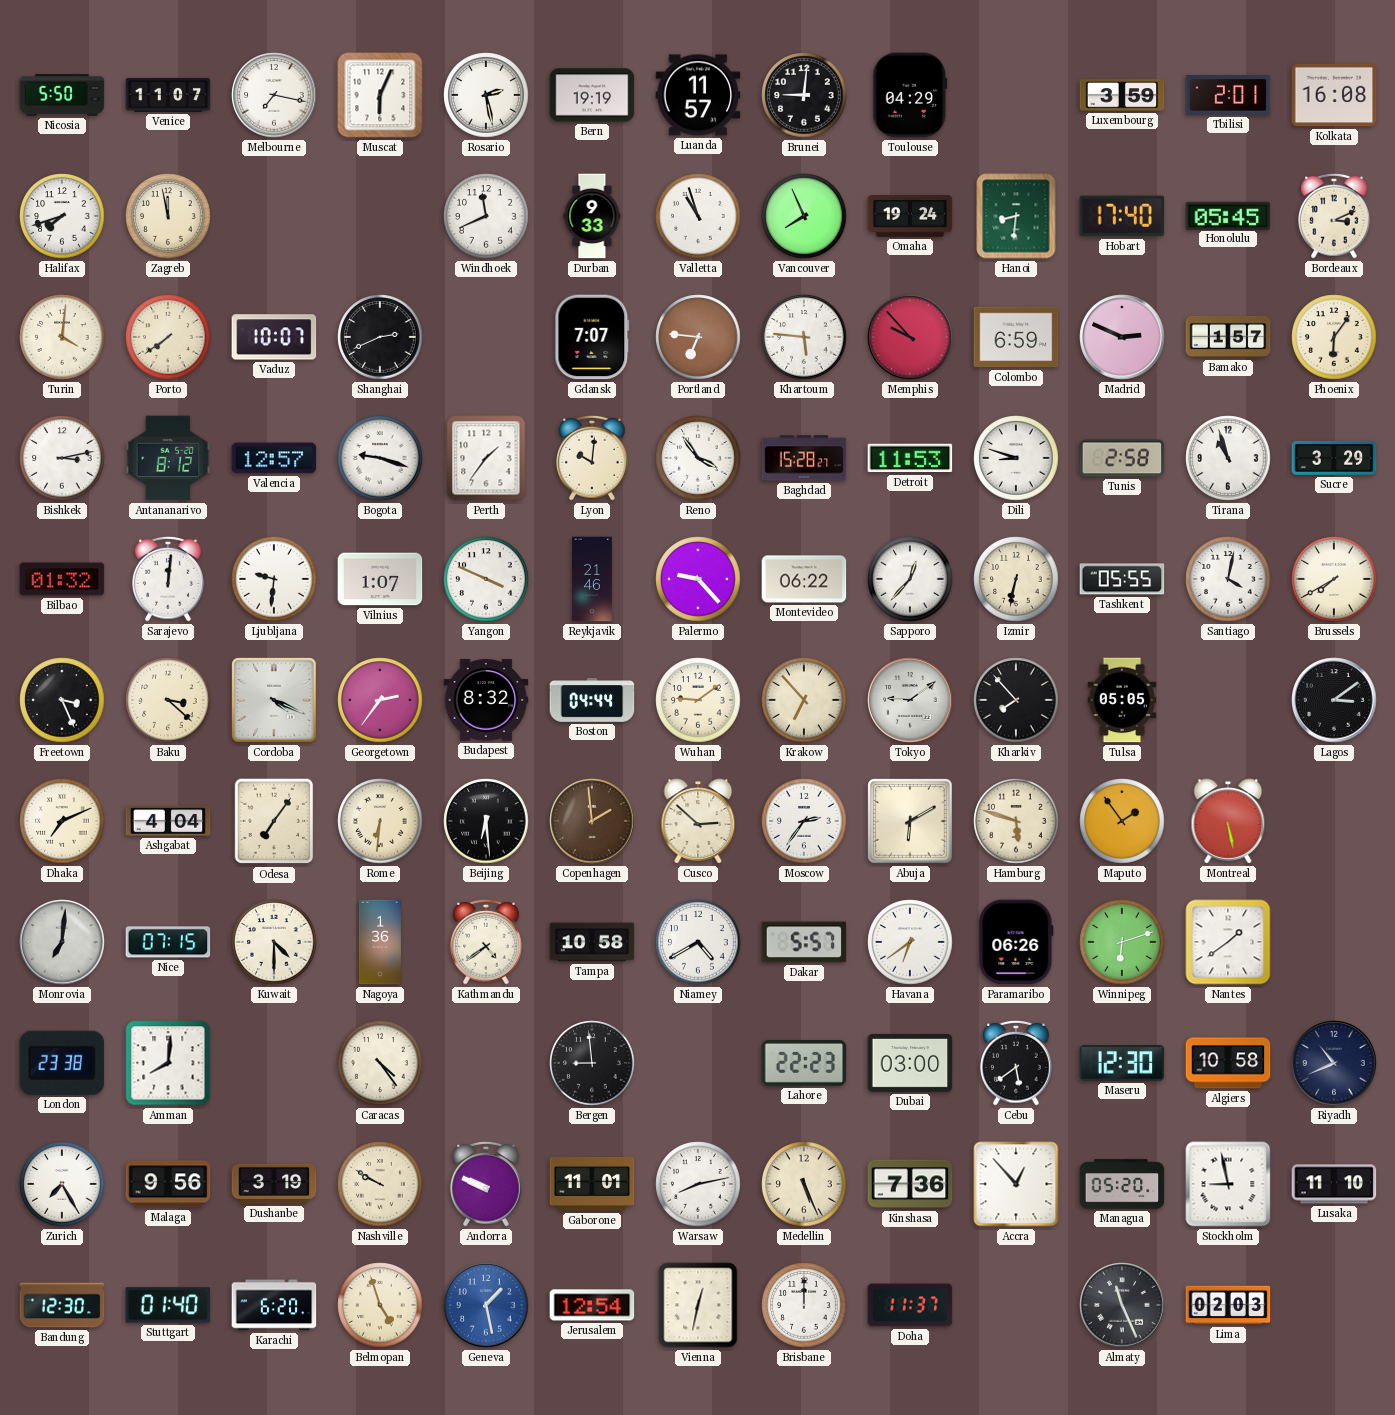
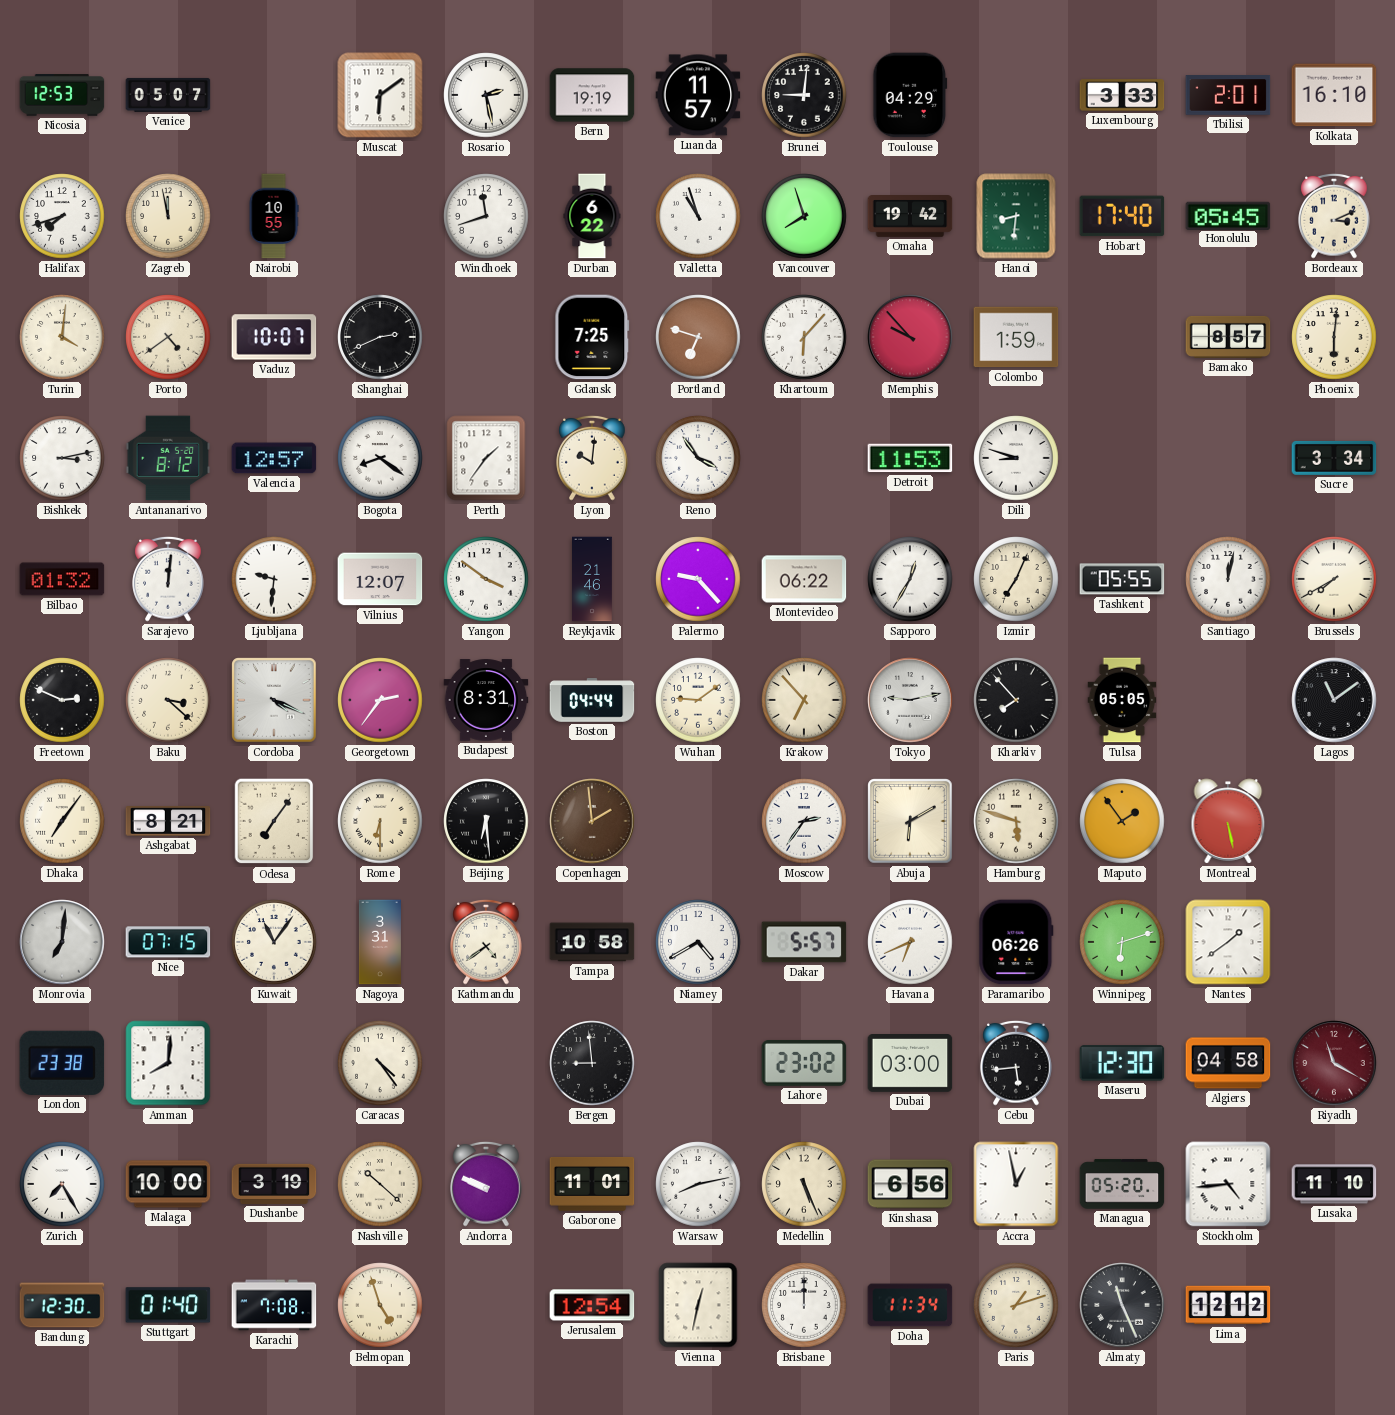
Nicosia: 5:50 -> 12:53 (62, 95)
Venice: 11:07 -> 05:07 (168, 95)
Melbourne: 7:17 -> none (274, 95)
Muscat: 6:04 -> 6:09 (380, 95)
Luxembourg: 3:59 -> 3:33 (1122, 95)
Kolkata: 16:08 -> 16:10 (1334, 95)
Nairobi: none -> 10:55 (274, 216)
Windhoek: 11:41 -> 11:42 (486, 216)
Durban: 9:33 -> 6:22 (592, 216)
Vancouver: 7:56 -> 7:57 (804, 216)
Omaha: 19:24 -> 19:42 (910, 217)
Porto: 7:39 -> 4:39 (168, 337)
Gdansk: 7:07 -> 7:25 (592, 337)
Portland: 6:46 -> 6:48 (698, 337)
Khartoum: 5:46 -> 6:07 (804, 337)
Colombo: 6:59 -> 1:59 (1016, 337)
Madrid: 2:49 -> none (1122, 337)
Bamako: 1:57 -> 8:57 (1228, 337)
Phoenix: 6:06 -> 6:01 (1334, 337)
Bogota: 9:18 -> 8:21 (380, 458)
Baghdad: 15:28 -> none (804, 458)
Tunis: 2:58 -> none (1122, 458)
Tirana: 10:57 -> none (1228, 458)
Sucre: 3:29 -> 3:34 (1334, 458)
Vilnius: 1:07 -> 12:07 (380, 579)
Yangon: 3:49 -> 3:51 (486, 579)
Sapporo: 12:37 -> 12:35 (910, 579)
Izmir: 6:32 -> 7:04 (1016, 579)
Santiago: 4:02 -> 12:02 (1228, 579)
Freetown: 3:26 -> 2:49 (62, 700)
Budapest: 8:32 -> 8:31 (486, 700)
Tokyo: 9:09 -> 9:13 (910, 700)
Lagos: 3:09 -> 11:09 (1334, 700)
Dhaka: 7:11 -> 7:06 (62, 821)
Ashgabat: 4:04 -> 8:21 (168, 821)
Rome: 6:31 -> 6:30 (380, 821)
Cusco: 2:52 -> none (698, 821)
Kuwait: 4:30 -> 11:06 (274, 942)
Nagoya: 1:36 -> 3:31 (380, 942)
Havana: 6:39 -> 6:41 (910, 942)
Lahore: 22:23 -> 23:02 (804, 1063)
Cebu: 5:39 -> 5:44 (1016, 1063)
Algiers: 10:58 -> 04:58 (1228, 1063)
Riyadh: 10:41 -> 11:20 (1334, 1063)
Riyadh dial: navy -> burgundy (1334, 1063)
Malaga: 9:56 -> 10:00 (168, 1184)
Nashville: 9:50 -> 10:22 (380, 1184)
Kinshasa: 7:36 -> 6:56 (910, 1184)
Accra: 12:53 -> 12:58 (1016, 1184)
Stockholm: 8:58 -> 4:44 (1228, 1184)
Karachi: 6:20 -> 7:08 (274, 1305)
Geneva: 1:28 -> none (486, 1305)
Doha: 11:37 -> 11:34 (910, 1305)
Paris: none -> 1:12 (1016, 1305)
Lima: 02:03 -> 12:12 (1228, 1305)
